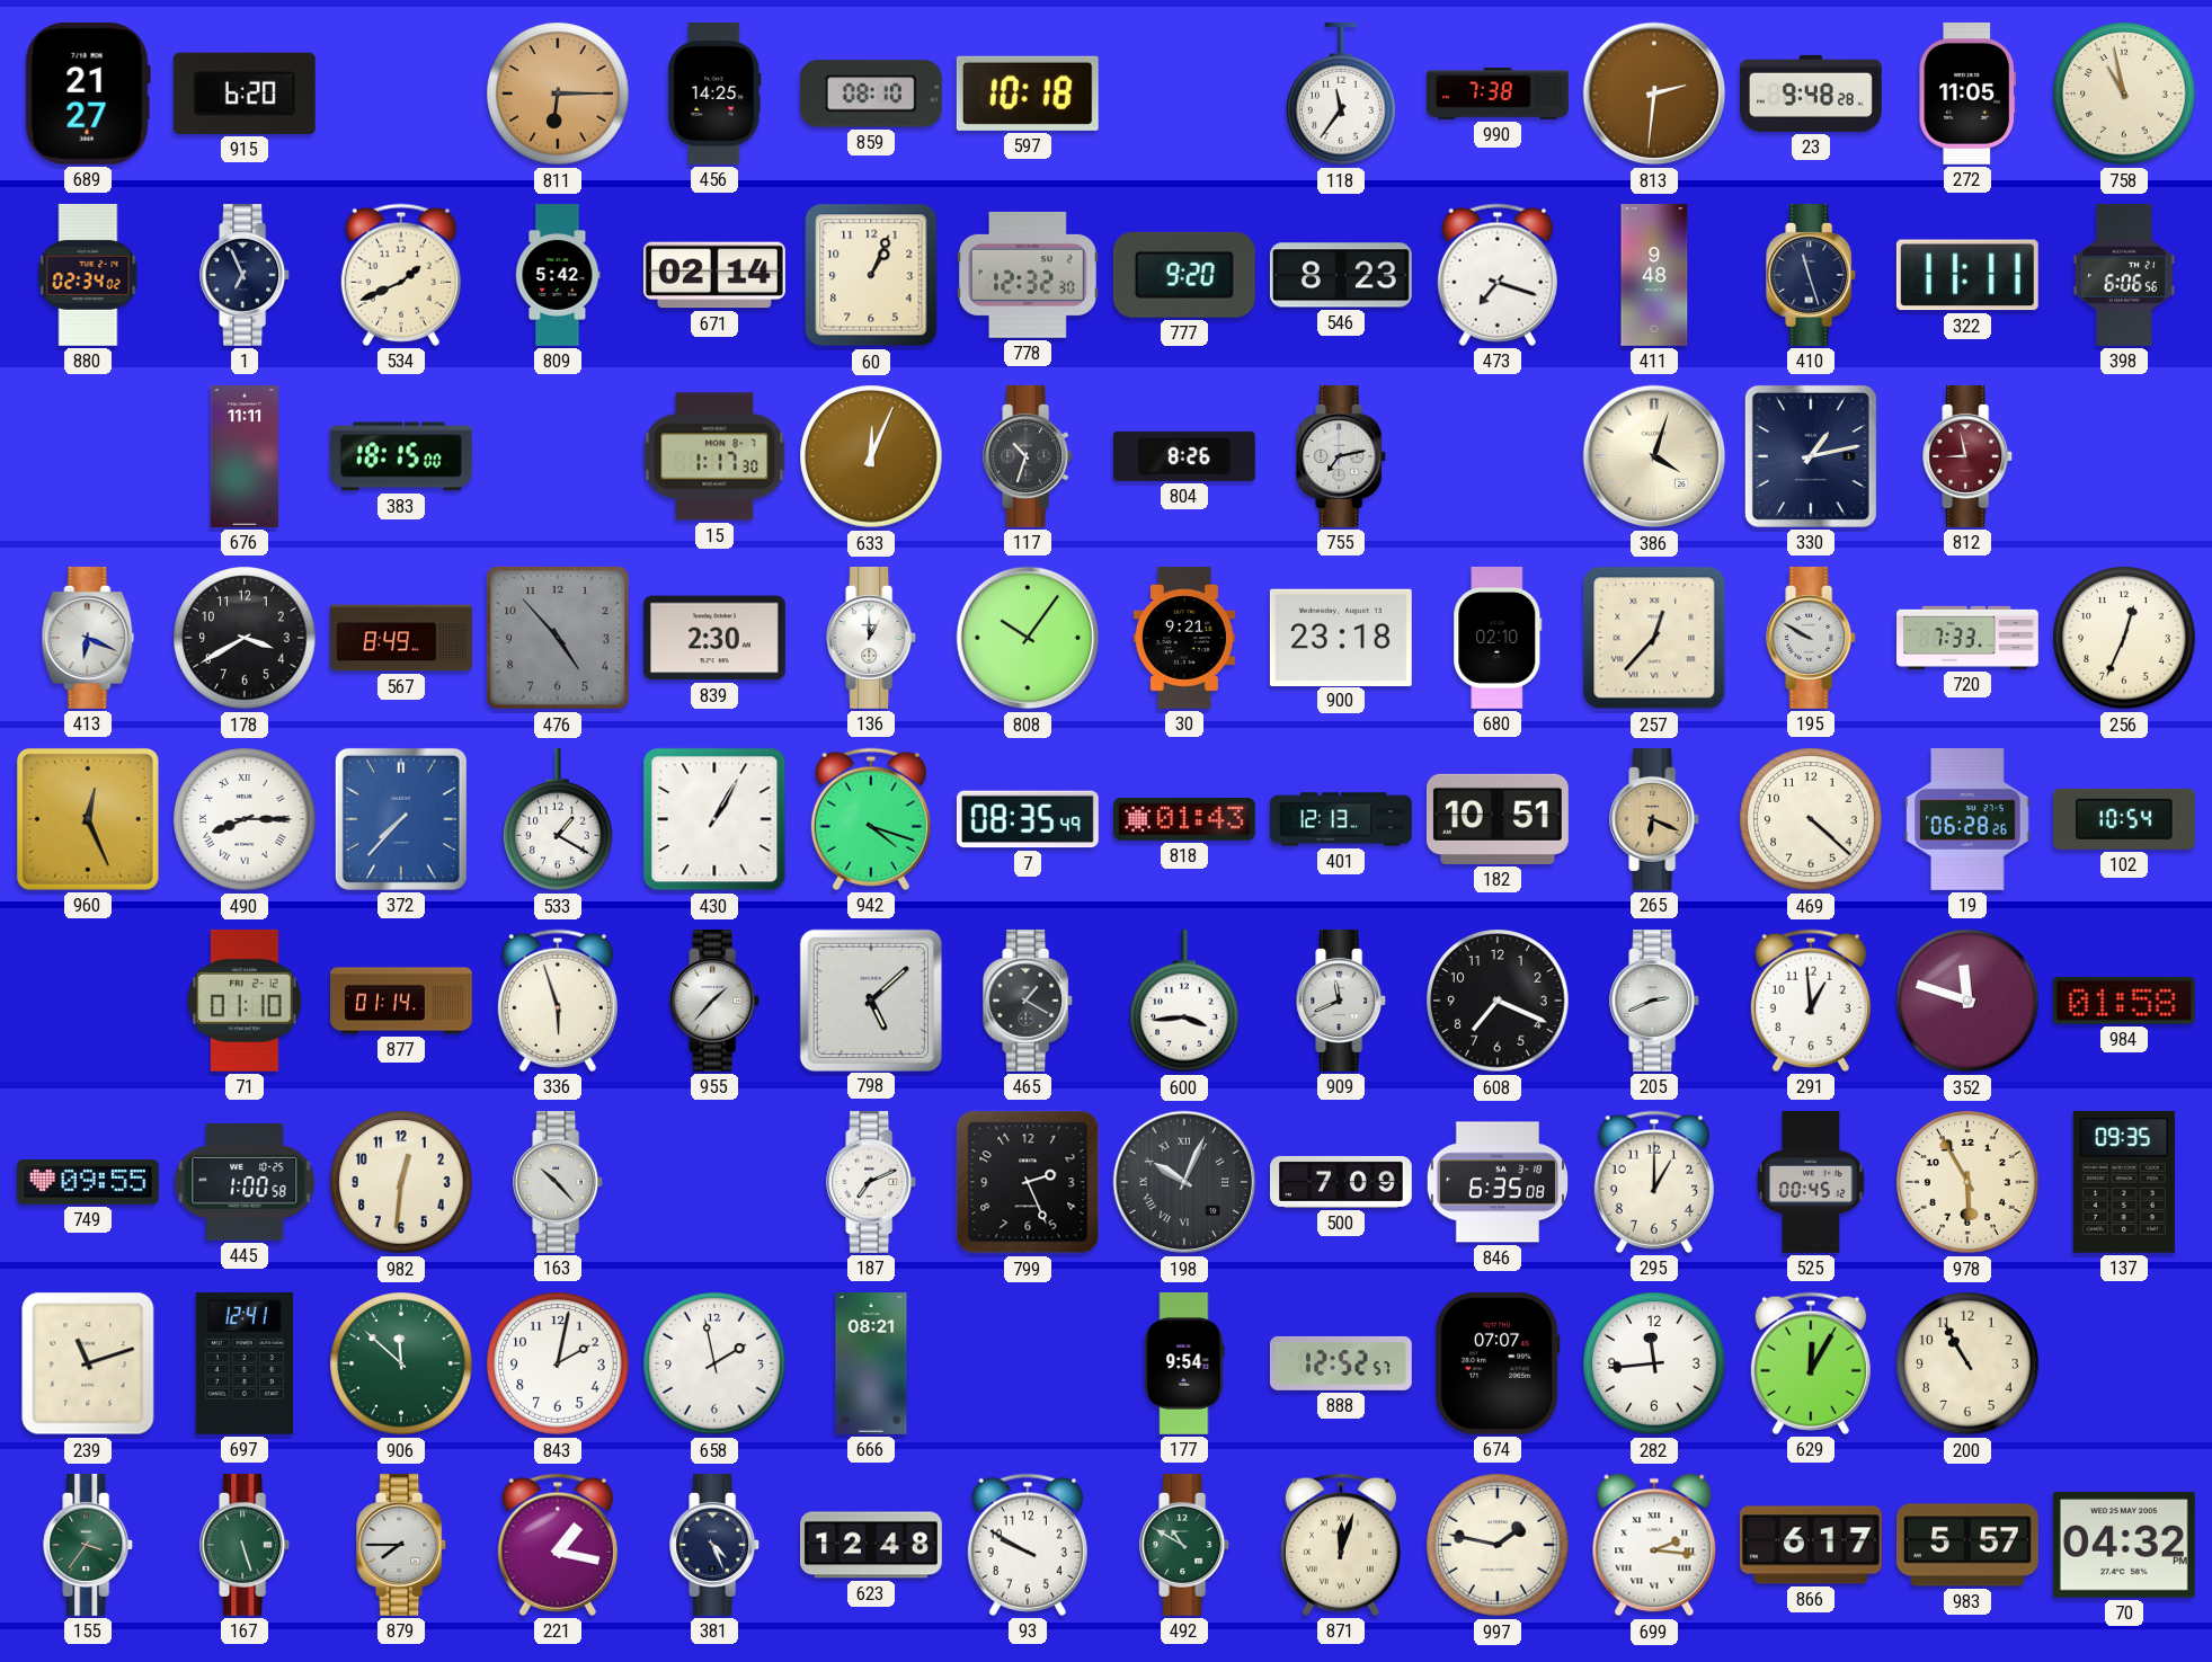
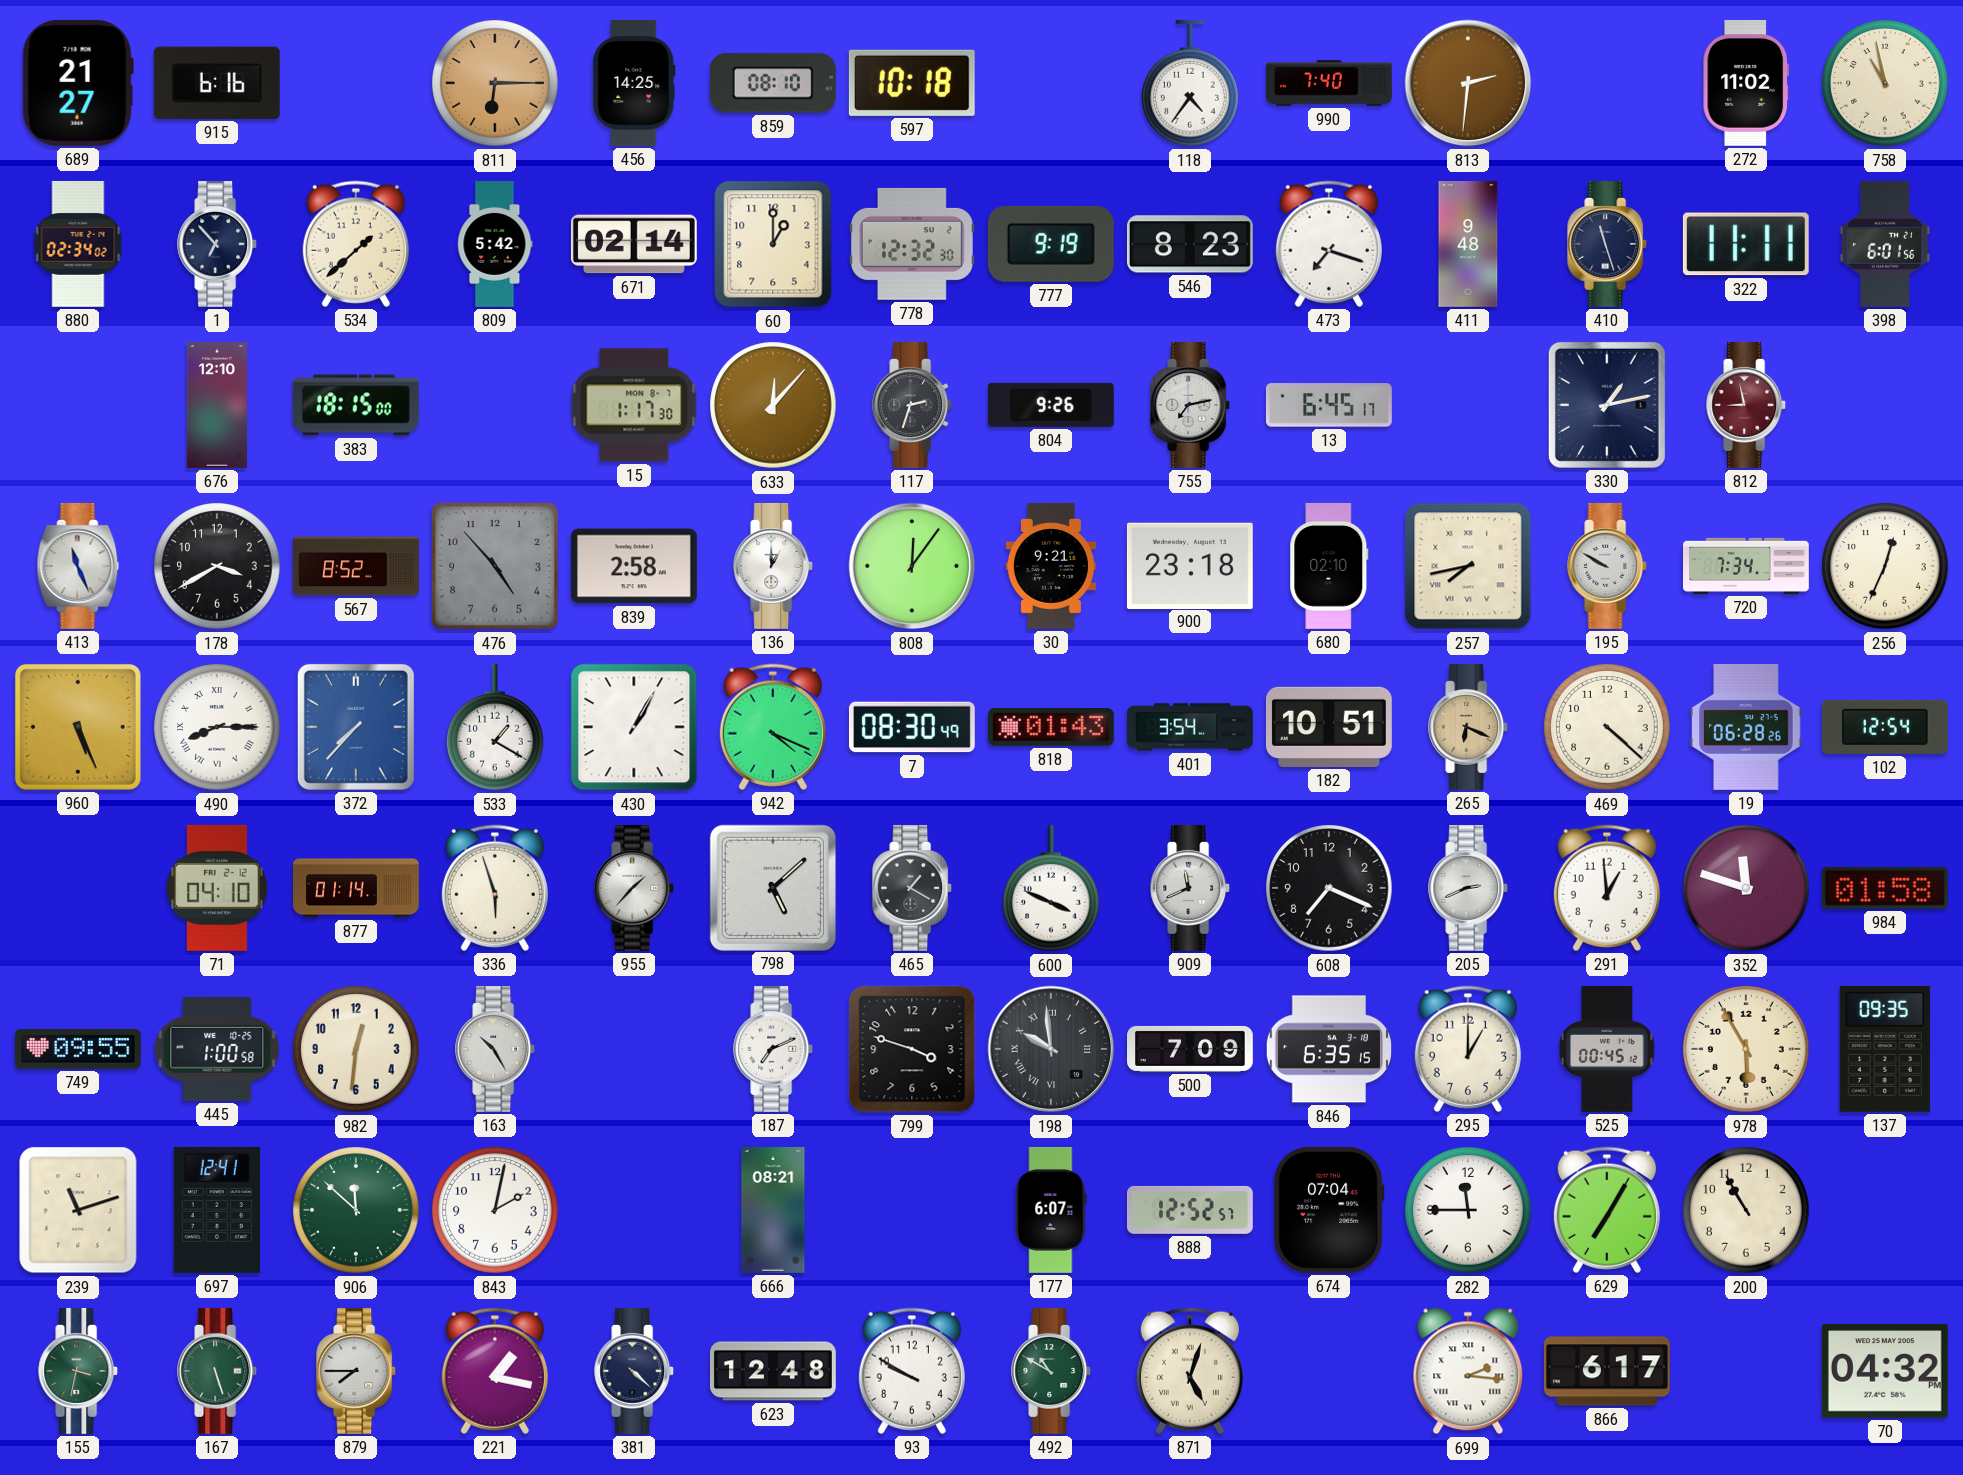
915: 6:20 -> 6:16 (217, 83)
118: 11:36 -> 4:36 (1191, 83)
990: 7:38 -> 7:40 (1330, 83)
23: 9:48 -> none (1811, 94)
272: 11:05 -> 11:02 (1746, 83)
1: 6:56 -> 6:53 (218, 244)
534: 1:41 -> 1:38 (356, 244)
60: 1:04 -> 1:00 (773, 244)
777: 9:20 -> 9:19 (1051, 244)
398: 6:06 -> 6:01 (1885, 244)
676: 11:11 -> 12:10 (216, 406)
633: 12:04 -> 12:07 (773, 405)
117: 10:33 -> 2:33 (913, 405)
804: 8:26 -> 9:26 (1051, 405)
13: none -> 6:45 (1329, 405)
386: 4:03 -> none (1654, 456)
413: 6:19 -> 11:26 (78, 566)
567: 8:49 -> 8:52 (357, 566)
839: 2:30 -> 2:58 (634, 566)
808: 10:06 -> 12:06 (912, 566)
257: 12:37 -> 7:43 (1468, 566)
720: 7:33 -> 7:34 (1747, 566)
960: 12:26 -> 5:26 (78, 727)
942: 4:18 -> 4:19 (773, 727)
7: 08:35 -> 08:30 (912, 727)
401: 12:13 -> 3:54 (1191, 727)
102: 10:54 -> 12:54 (1885, 727)
71: 01:10 -> 04:10 (217, 888)
600: 3:44 -> 3:49 (1052, 888)
163: 10:23 -> 10:25 (496, 1049)
799: 2:26 -> 3:48 (912, 1049)
198: 10:04 -> 9:59 (1051, 1049)
846: 6:35:08 -> 6:35:15 (1329, 1049)
658: 1:58 -> none (714, 1363)
177: 9:54 -> 6:07 (1051, 1211)
674: 07:07 -> 07:04 (1329, 1210)
282: 11:44 -> 11:45 (1468, 1210)
629: 12:05 -> 7:05 (1607, 1210)
155: 3:36 -> 3:32 (79, 1371)
381: 4:26 -> 4:22 (635, 1371)
871: 12:03 -> 5:03 (1190, 1371)
997: 1:47 -> none (1498, 1545)
983: 5:57 -> none (1967, 1545)
